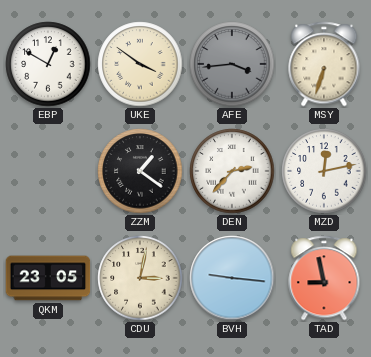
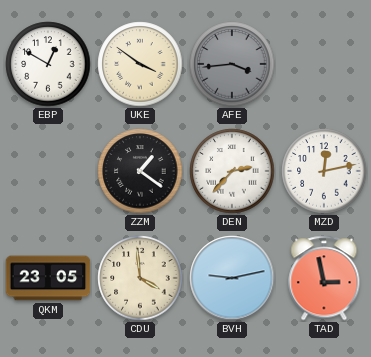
MSY: 6:33 -> none (324, 64)
CDU: 3:02 -> 3:59 (140, 278)
BVH: 9:16 -> 9:13 (232, 278)
TAD: 8:58 -> 2:58 (324, 278)
